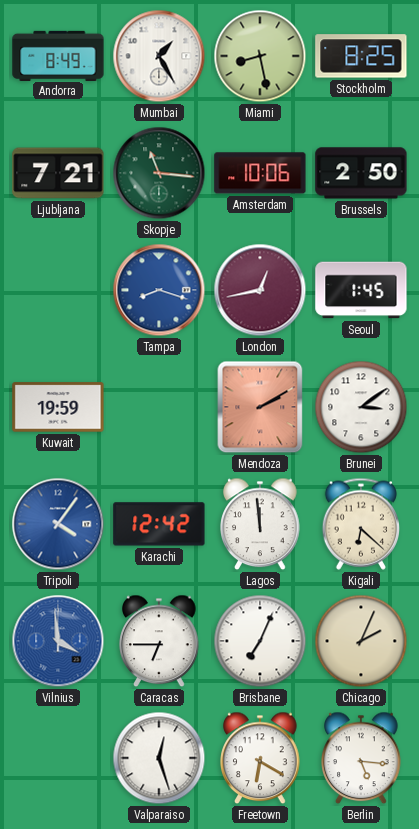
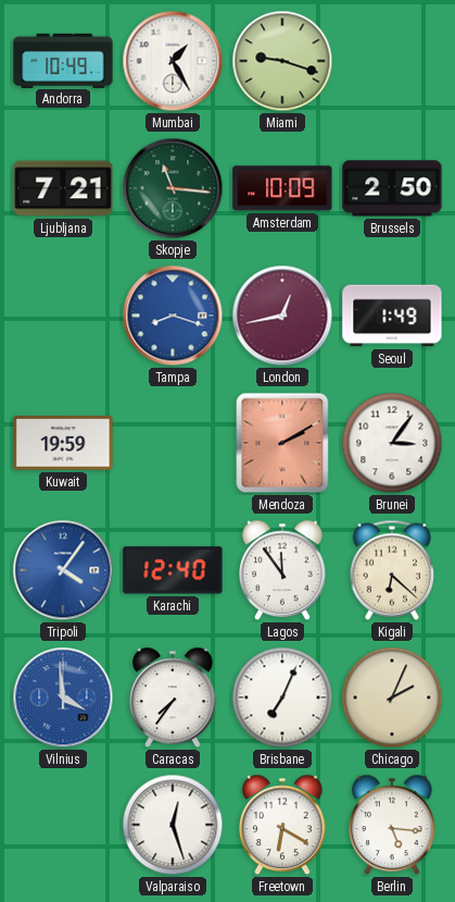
Andorra: 8:49 -> 10:49 (63, 60)
Miami: 8:28 -> 9:18 (282, 61)
Stockholm: 8:25 -> none (361, 56)
Amsterdam: 10:06 -> 10:09 (282, 188)
Seoul: 1:45 -> 1:49 (392, 316)
Brunei: 3:09 -> 3:06 (392, 443)
Karachi: 12:42 -> 12:40 (173, 570)
Lagos: 11:59 -> 11:54 (282, 570)
Caracas: 6:45 -> 7:36 (173, 697)
